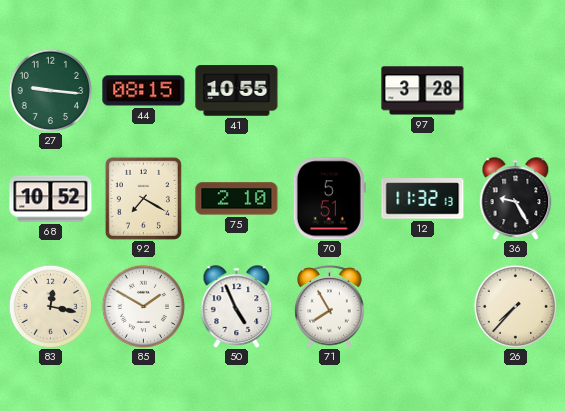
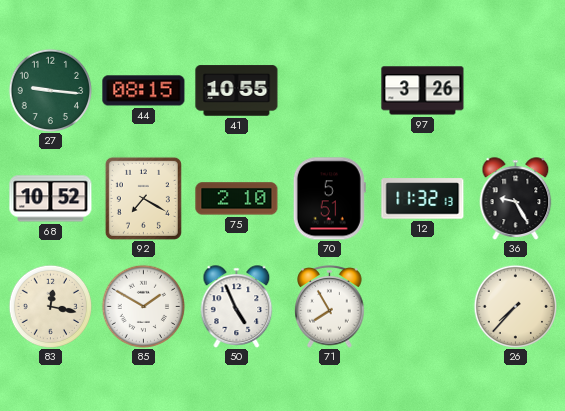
97: 3:28 -> 3:26 (423, 91)
